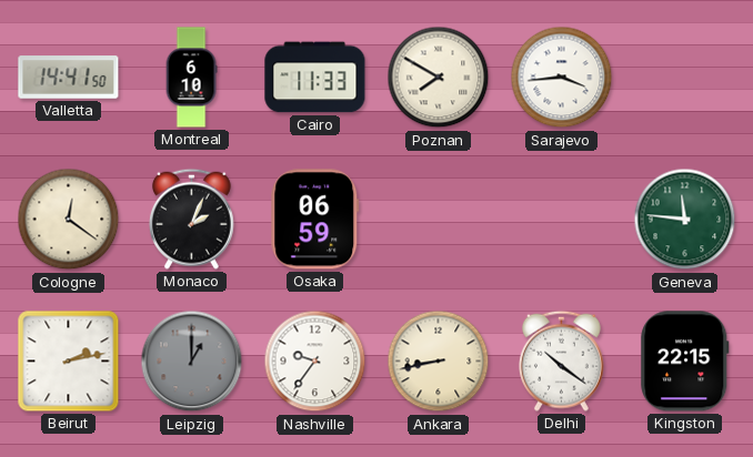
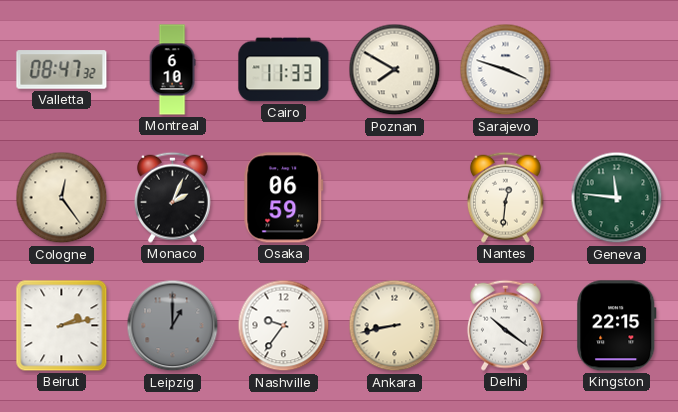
Valletta: 14:41 -> 08:47 (62, 70)
Sarajevo: 3:44 -> 3:48 (506, 70)
Cologne: 12:21 -> 12:24 (62, 198)
Nantes: none -> 12:31 (505, 197)
